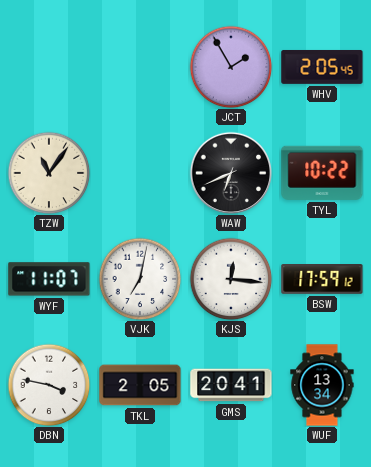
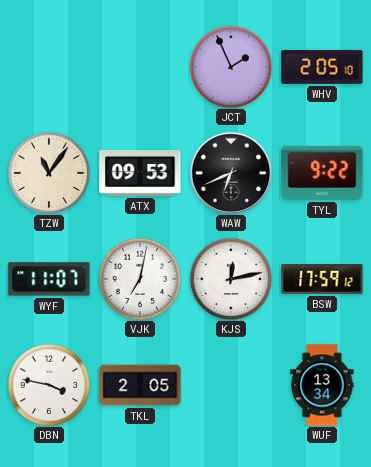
JCT: 1:55 -> 1:56 (231, 67)
WHV: 2:05:45 -> 2:05:10 (322, 67)
ATX: none -> 09:53 (140, 174)
TYL: 10:22 -> 9:22 (322, 173)
KJS: 12:16 -> 12:13 (231, 279)
GMS: 20:41 -> none (231, 385)
